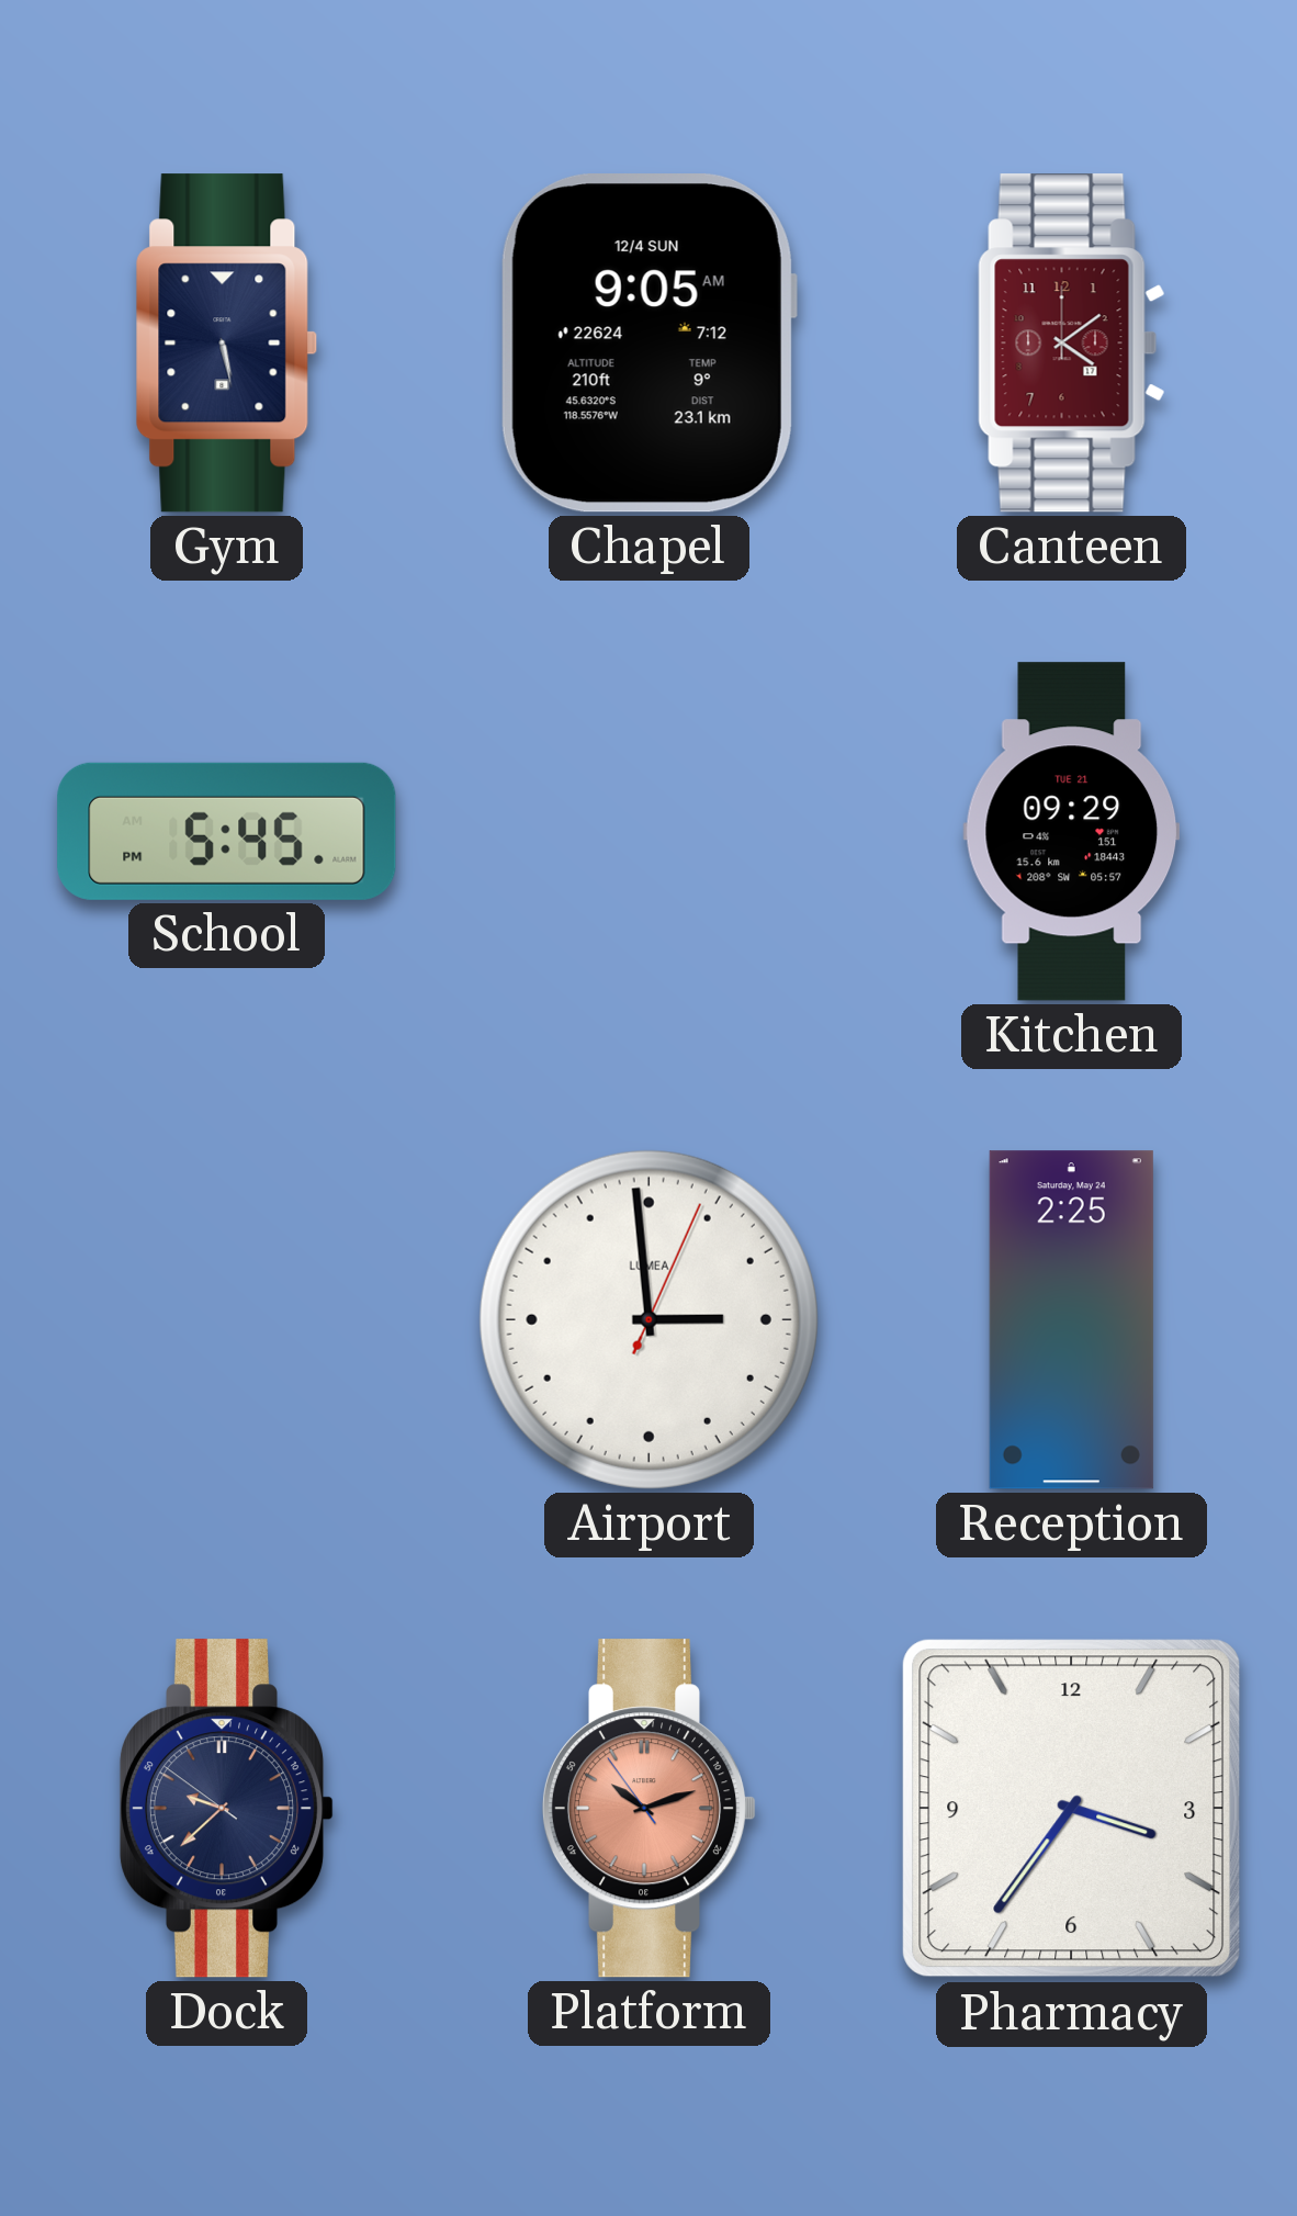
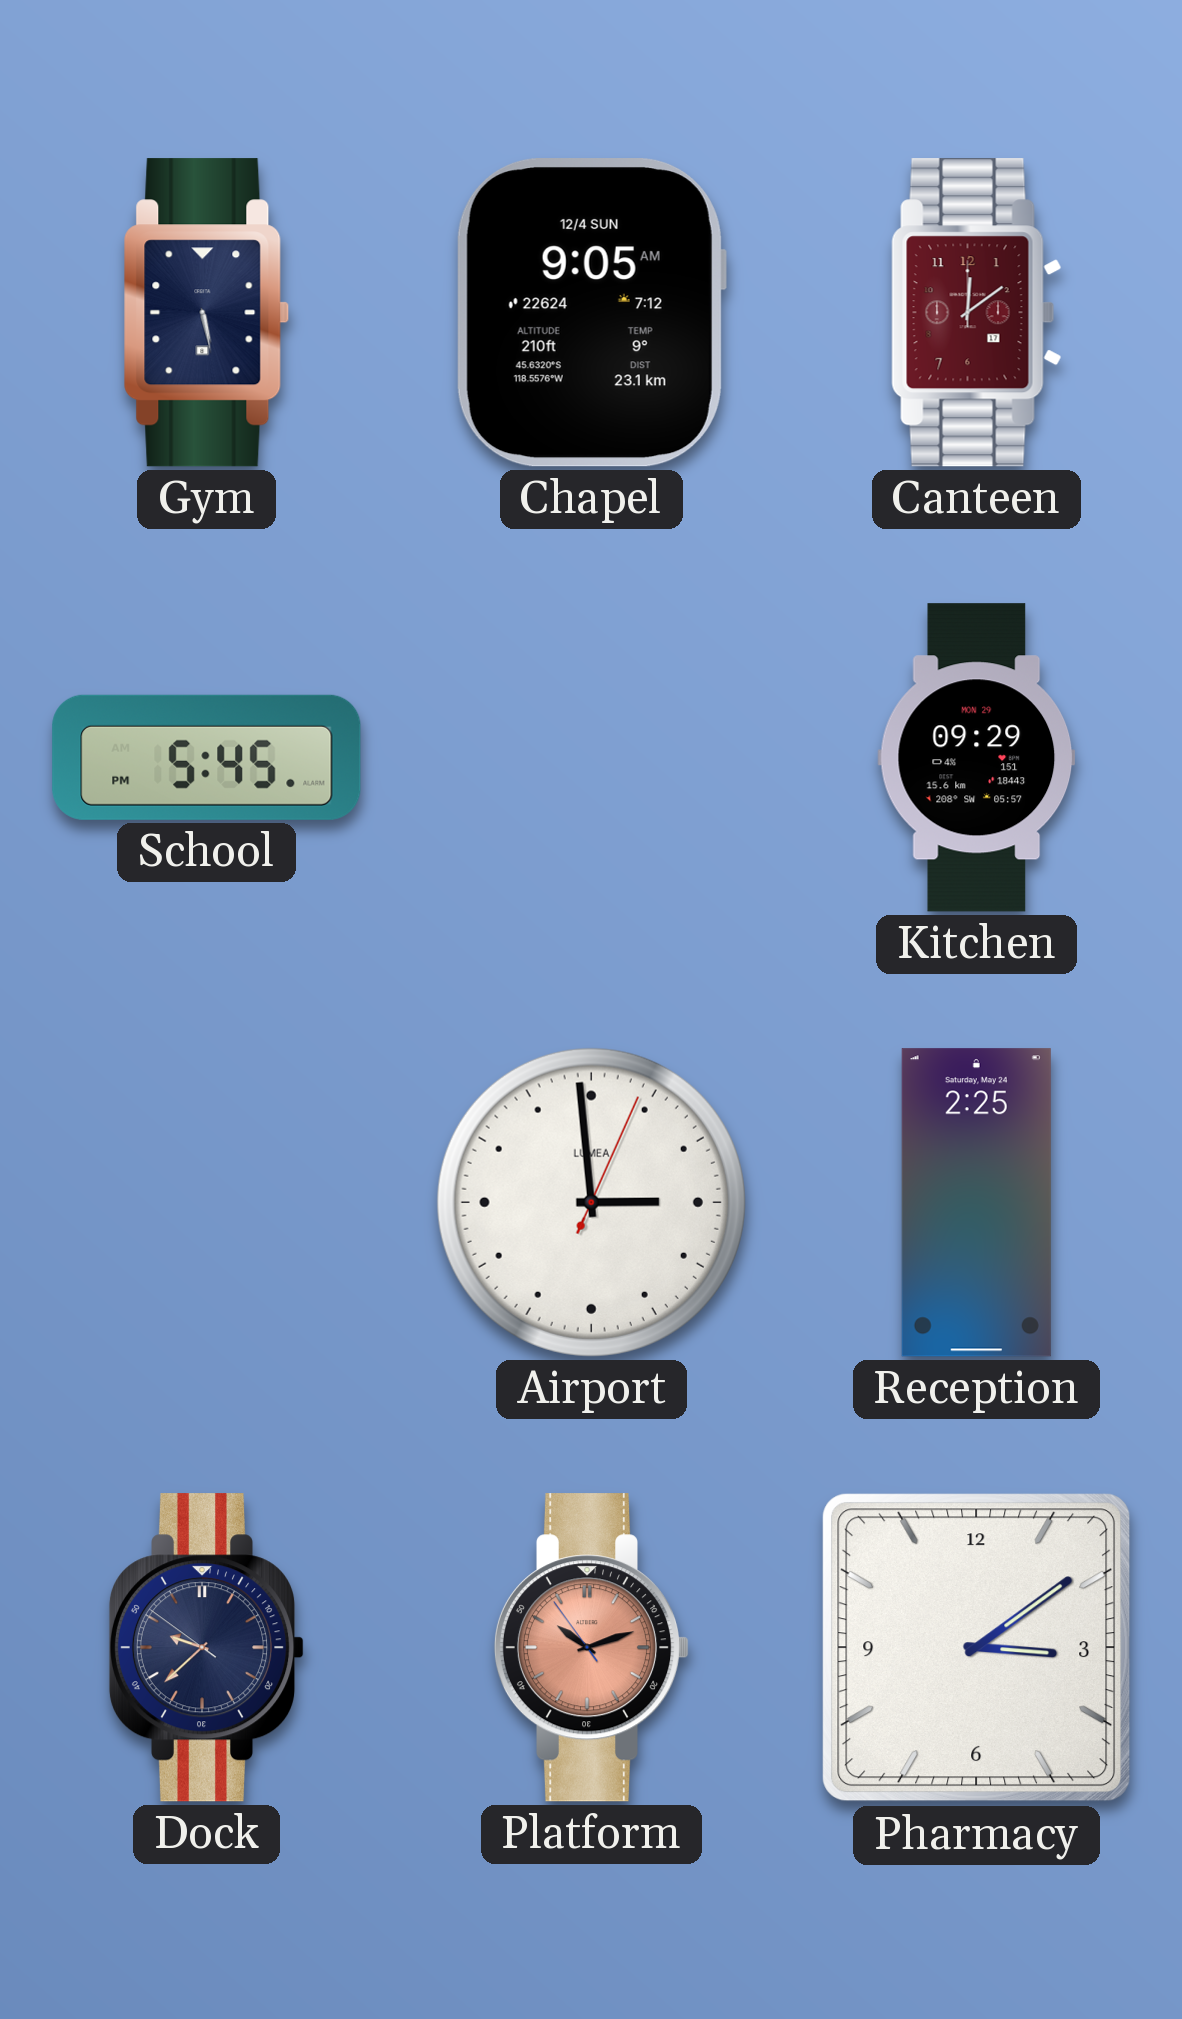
Canteen: 4:09 -> 12:09 (977, 313)
Kitchen date: TUE 21 -> MON 29 (977, 758)
Pharmacy: 3:36 -> 3:09 (977, 1648)
